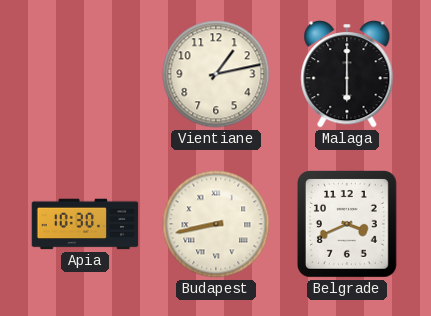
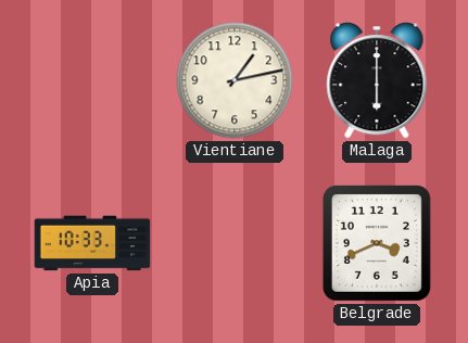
Apia: 10:30 -> 10:33 (92, 243)
Budapest: 8:43 -> none (216, 224)
